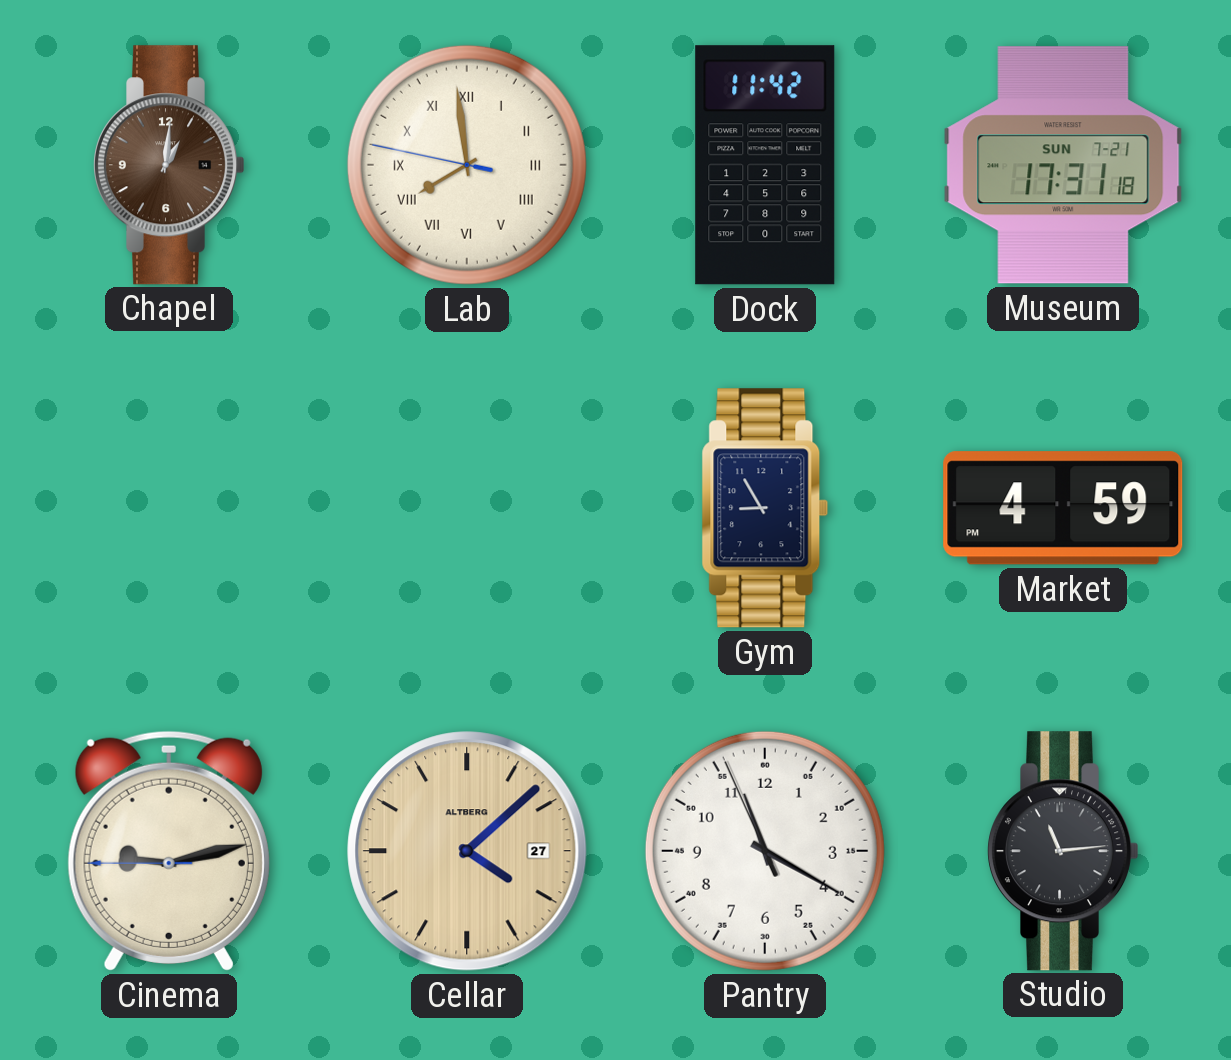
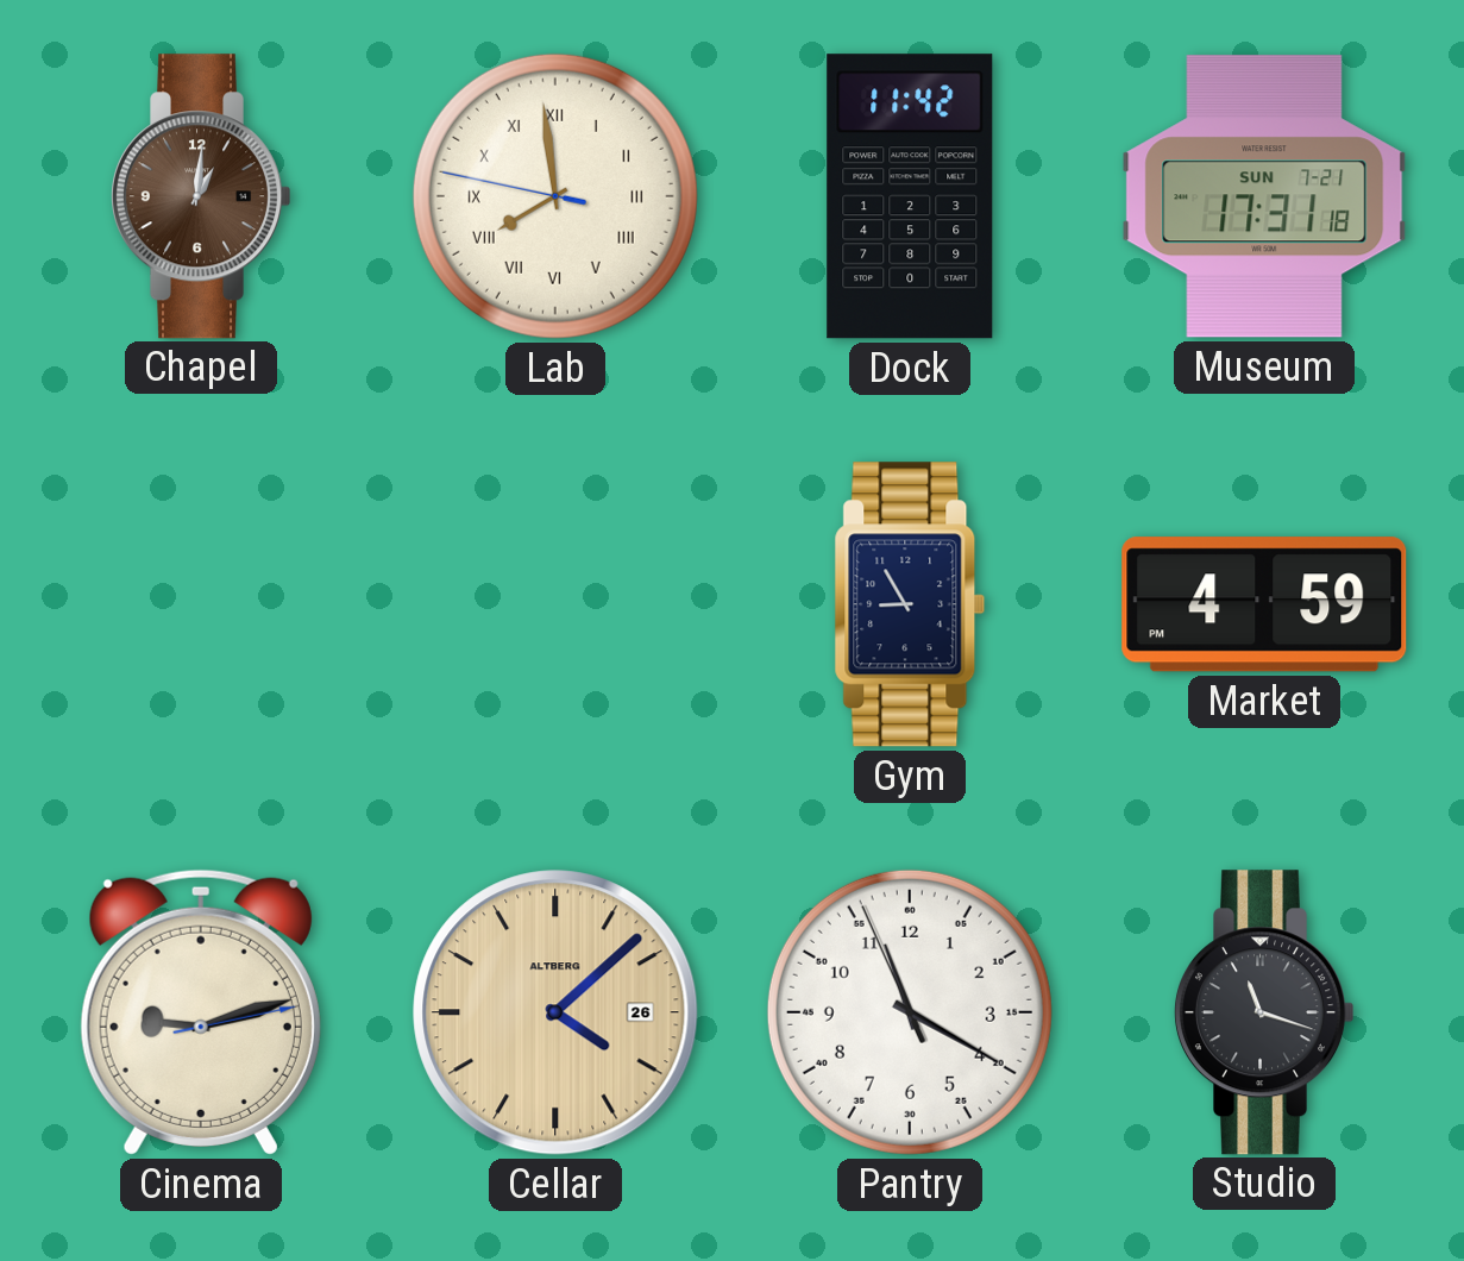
Cinema: 9:12:45 -> 9:12:13 (201, 1012)
Cellar date: 27 -> 26 (555, 1012)
Studio: 11:14 -> 11:18 (1264, 1012)
